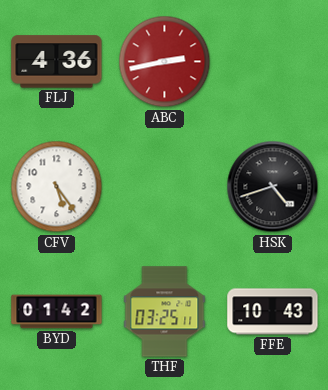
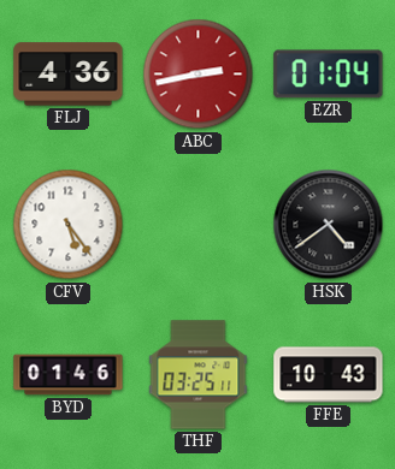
EZR: none -> 01:04 (329, 75)
HSK: 4:42 -> 4:39 (329, 225)
BYD: 01:42 -> 01:46 (69, 375)
